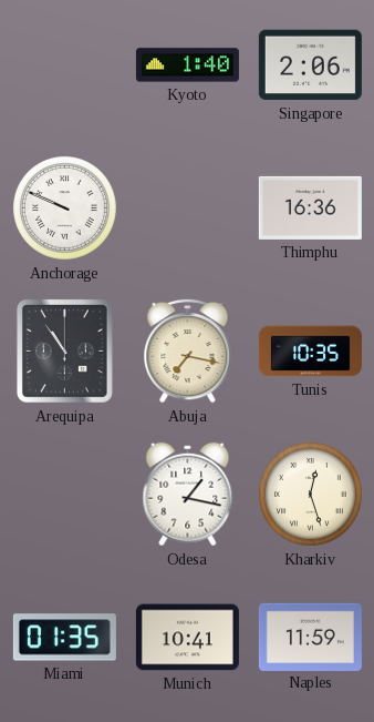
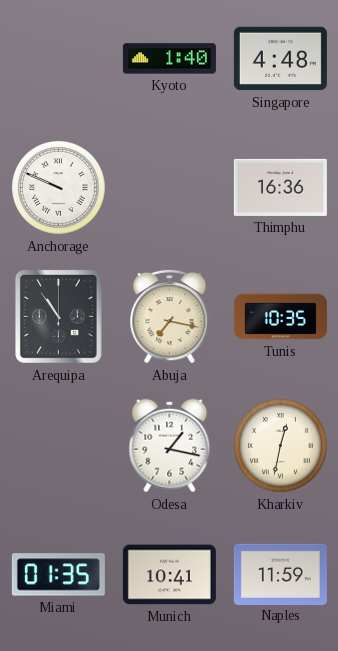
Singapore: 2:06 -> 4:48 (280, 59)
Kharkiv: 12:27 -> 12:32 (281, 446)
